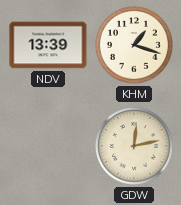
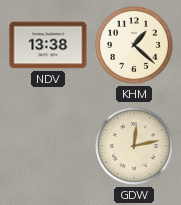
NDV: 13:39 -> 13:38 (48, 45)
KHM: 1:18 -> 1:22 (135, 46)
